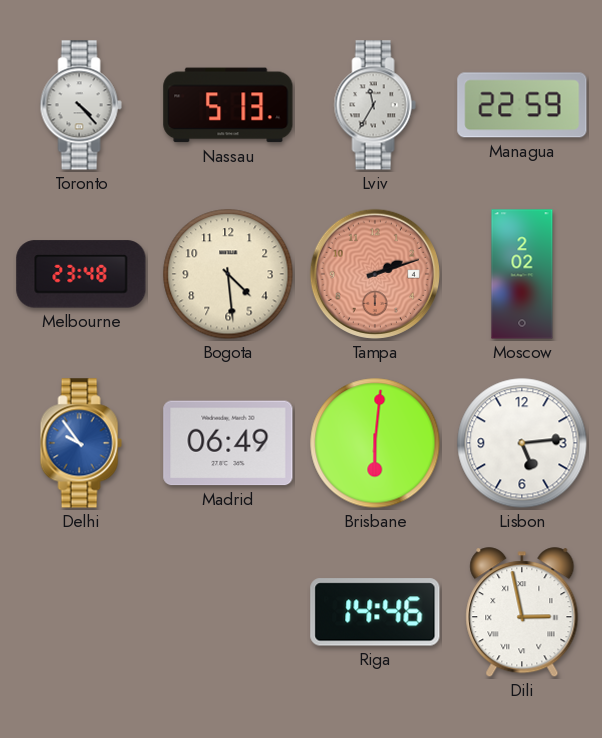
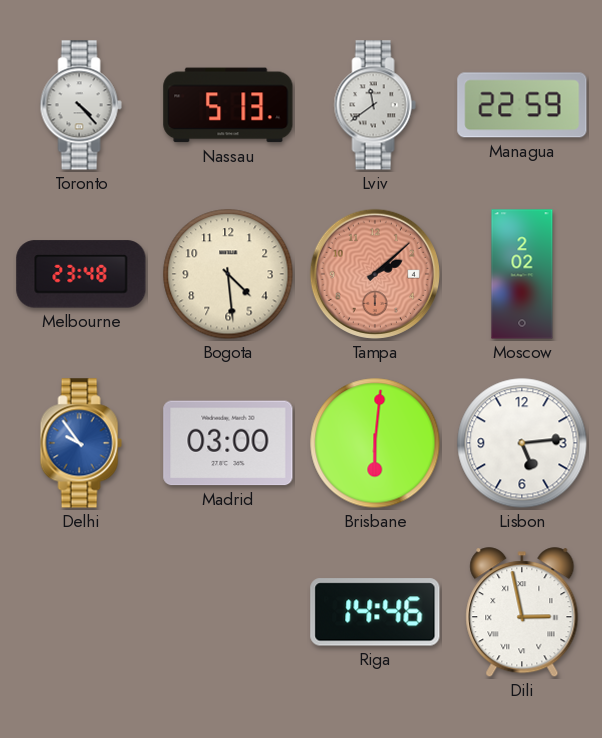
Lviv: 11:35 -> 11:39 (375, 105)
Tampa: 2:12 -> 2:08 (375, 274)
Madrid: 06:49 -> 03:00 (228, 443)
